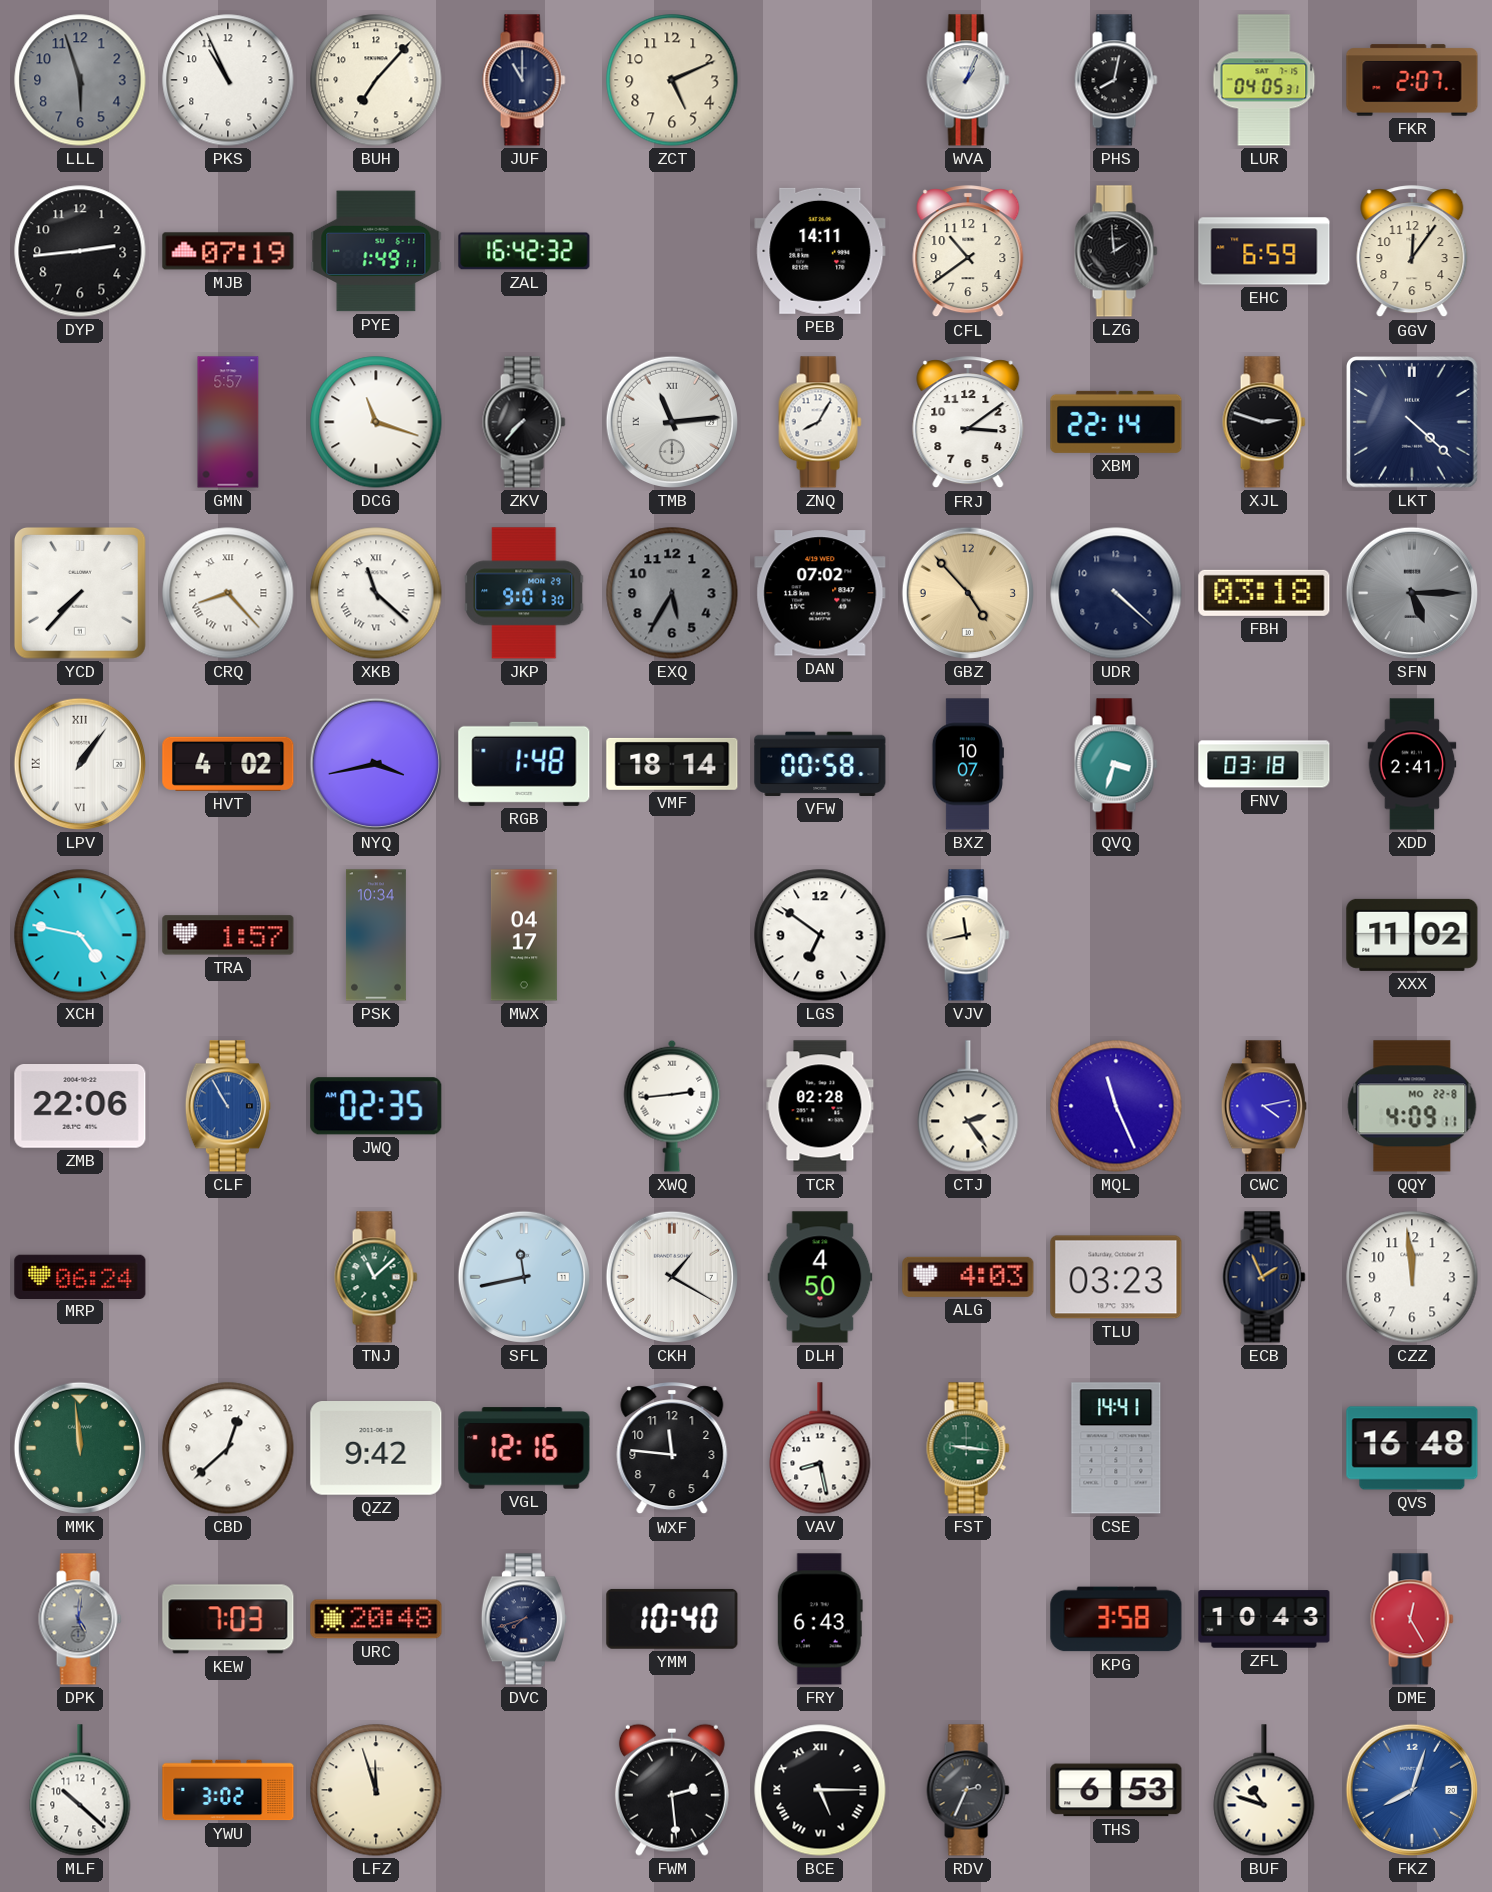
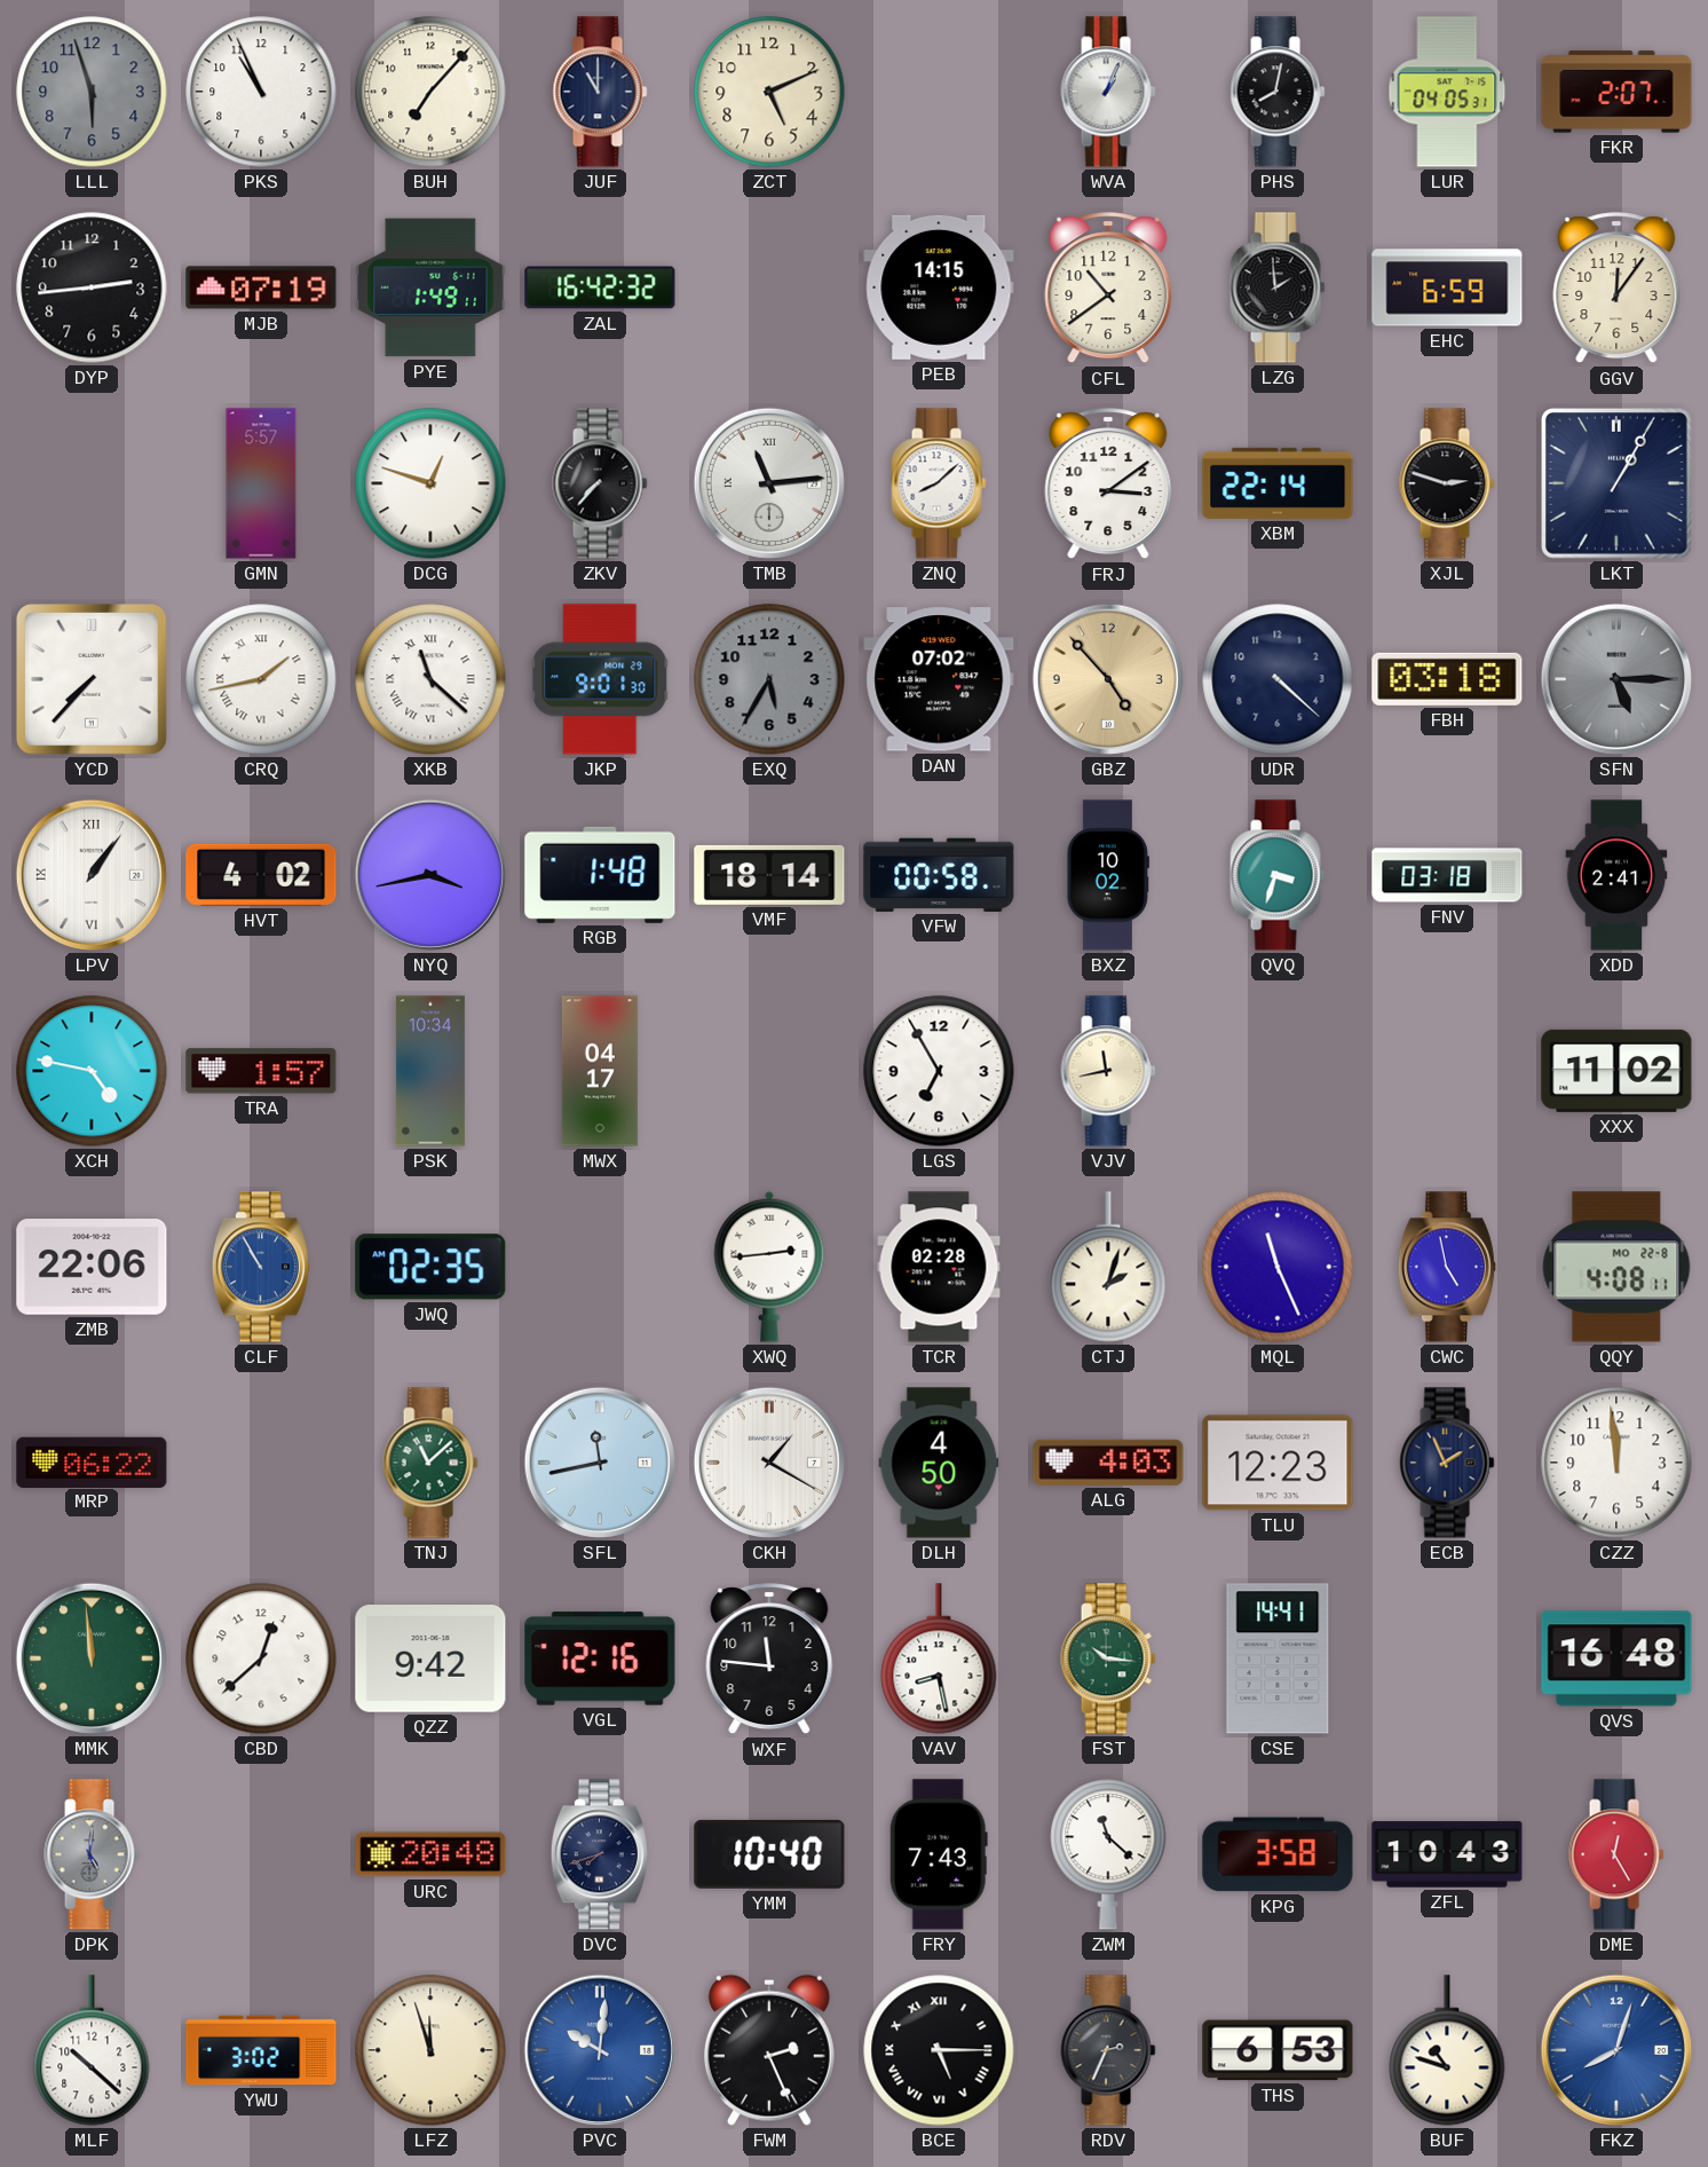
PEB: 14:11 -> 14:15 (939, 287)
DCG: 11:18 -> 12:48 (430, 483)
ZNQ: 8:05 -> 8:08 (939, 483)
LKT: 4:22 -> 1:05 (1618, 484)
CRQ: 8:23 -> 1:43 (261, 679)
BXZ: 10:07 -> 10:02 (1108, 875)
LGS: 6:51 -> 6:55 (939, 1071)
CTJ: 2:24 -> 2:03 (1108, 1267)
CWC: 4:13 -> 4:58 (1447, 1267)
QQY: 4:09 -> 4:08 (1616, 1267)
MRP: 06:24 -> 06:22 (92, 1461)
TLU: 03:23 -> 12:23 (1278, 1463)
FST: 9:16 -> 10:16 (1108, 1658)
KEW: 7:03 -> none (228, 1619)
FRY: 6:43 -> 7:43 (939, 1854)
ZWM: none -> 11:22 (1108, 1854)
PVC: none -> 10:01 (600, 2050)
FWM: 2:29 -> 2:26 (769, 2050)
